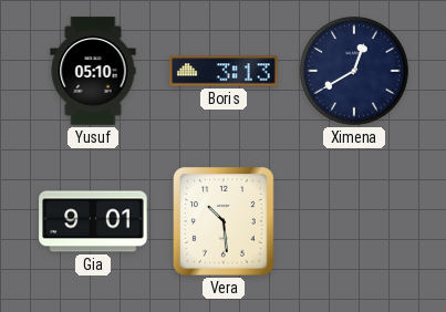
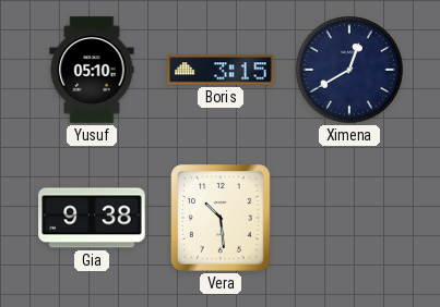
Boris: 3:13 -> 3:15 (221, 70)
Gia: 9:01 -> 9:38 (92, 218)
